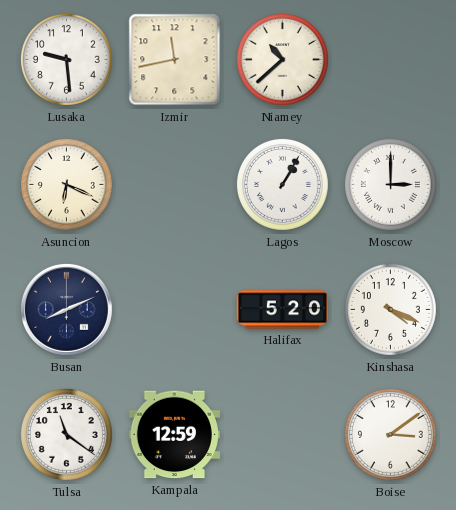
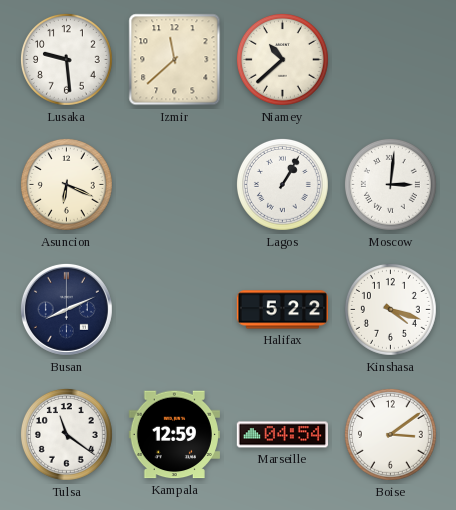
Izmir: 11:43 -> 11:38 (175, 60)
Moscow: 3:00 -> 3:01 (390, 184)
Halifax: 5:20 -> 5:22 (282, 310)
Kinshasa: 4:19 -> 4:18 (390, 309)
Marseille: none -> 04:54 (282, 435)
